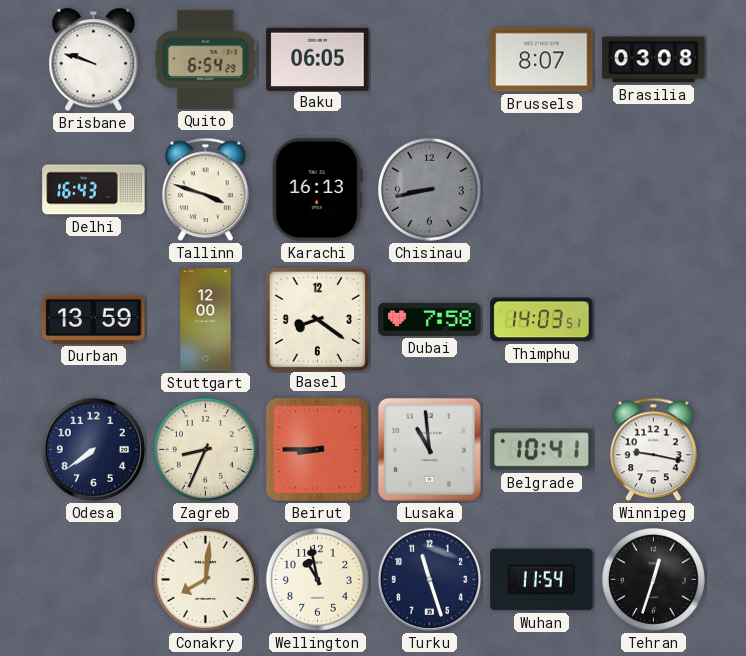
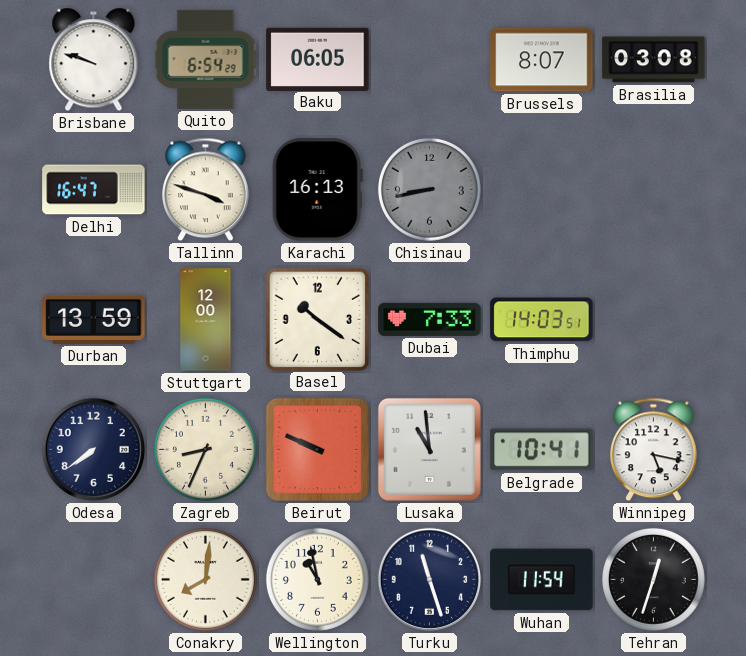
Delhi: 16:43 -> 16:47 (94, 190)
Basel: 8:21 -> 10:21 (317, 319)
Dubai: 7:58 -> 7:33 (430, 319)
Beirut: 8:45 -> 9:49 (317, 449)
Winnipeg: 9:17 -> 5:17 (654, 450)
